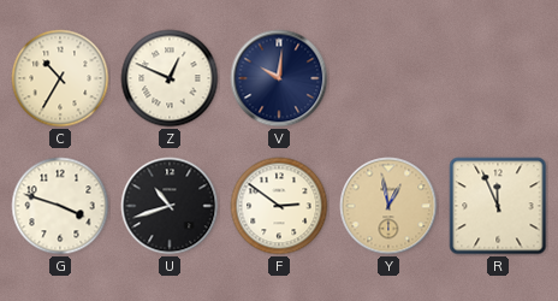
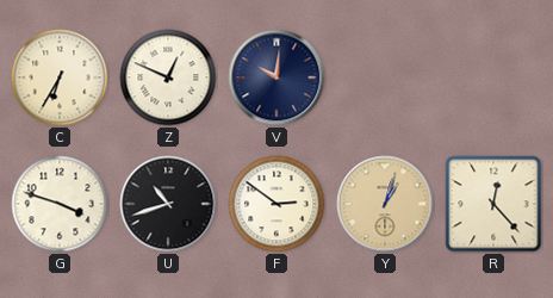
C: 10:35 -> 6:35 (60, 77)
Y: 12:58 -> 1:03 (385, 204)
R: 11:56 -> 12:23 (493, 204)
